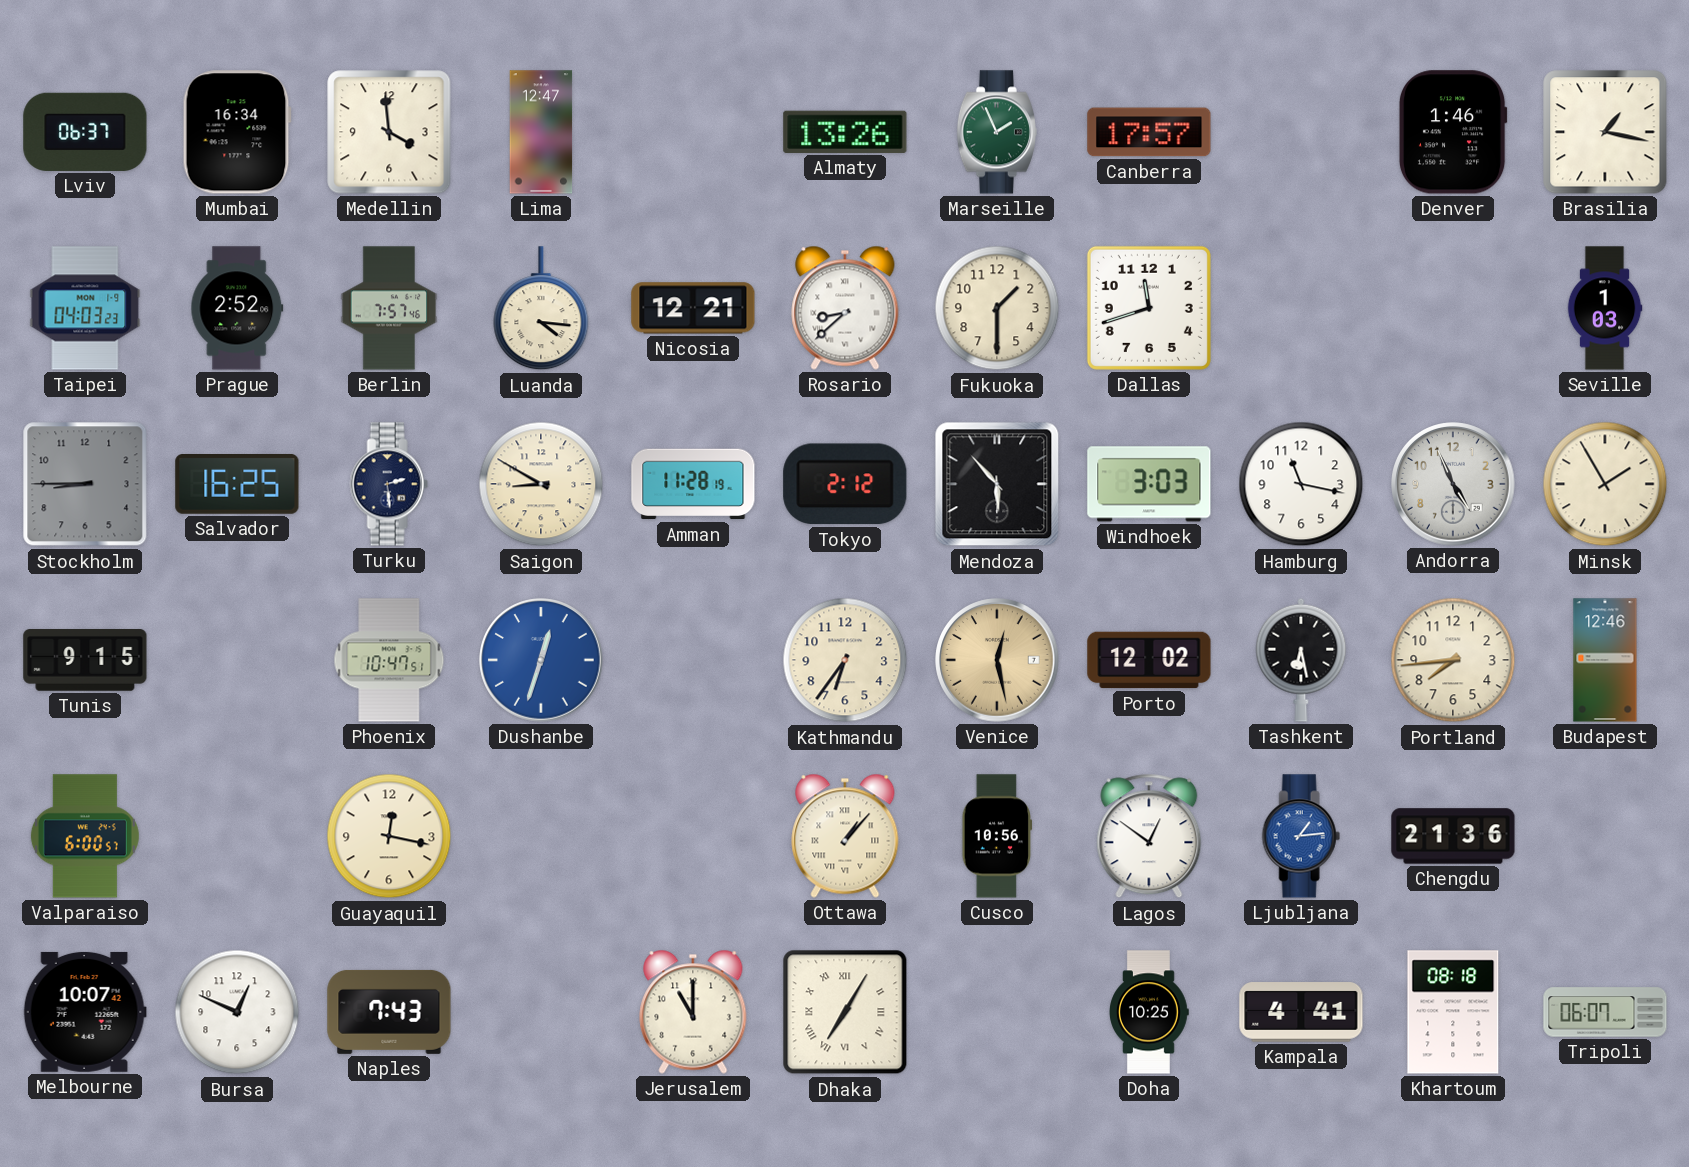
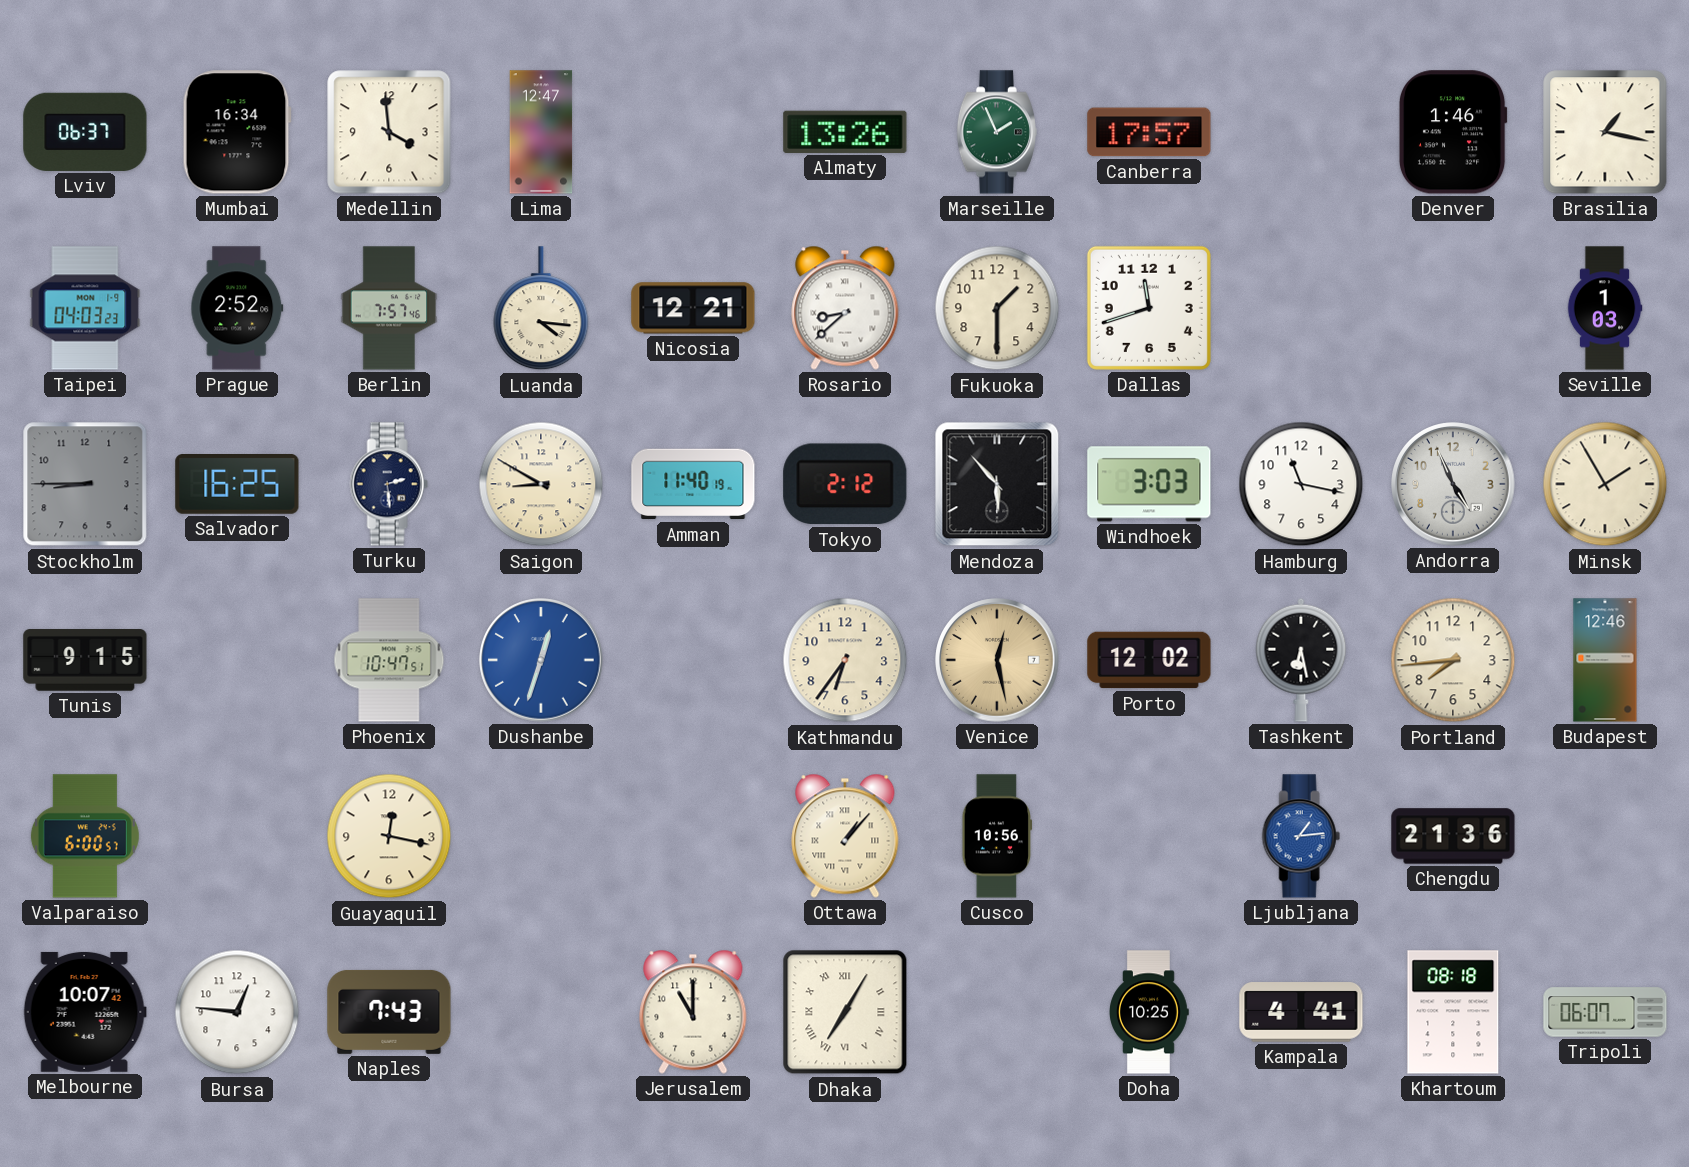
Amman: 11:28 -> 11:40 (693, 484)
Lagos: 12:51 -> none (1149, 836)
Bursa: 12:49 -> 12:46 (237, 1012)
